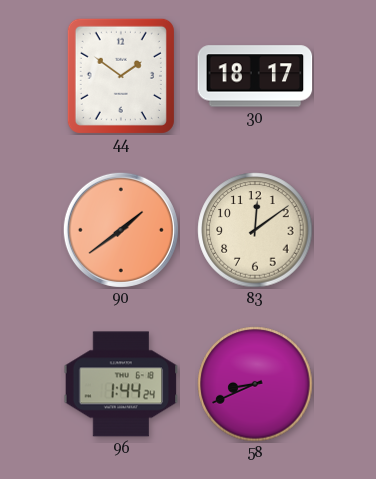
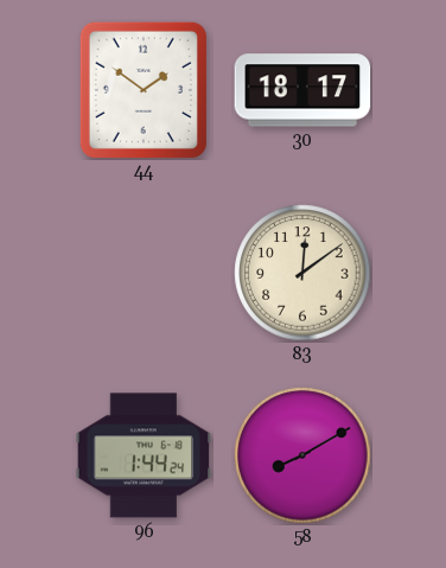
90: 1:39 -> none (121, 230)
58: 8:41 -> 8:10 (302, 455)
